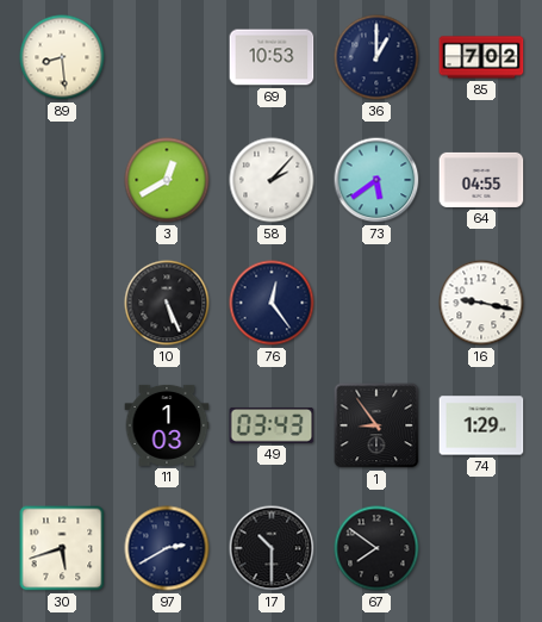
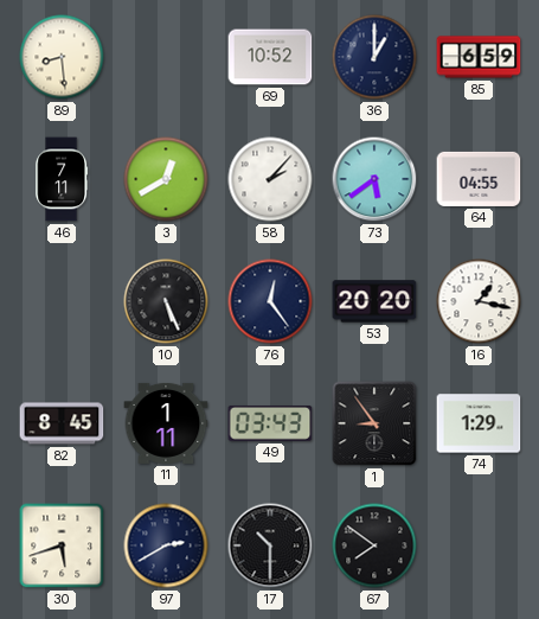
69: 10:53 -> 10:52 (270, 57)
85: 7:02 -> 6:59 (479, 57)
46: none -> 7:11 (62, 179)
53: none -> 20:20 (374, 301)
16: 9:17 -> 1:17 (479, 301)
82: none -> 8:45 (62, 423)
11: 1:03 -> 1:11 (166, 423)
